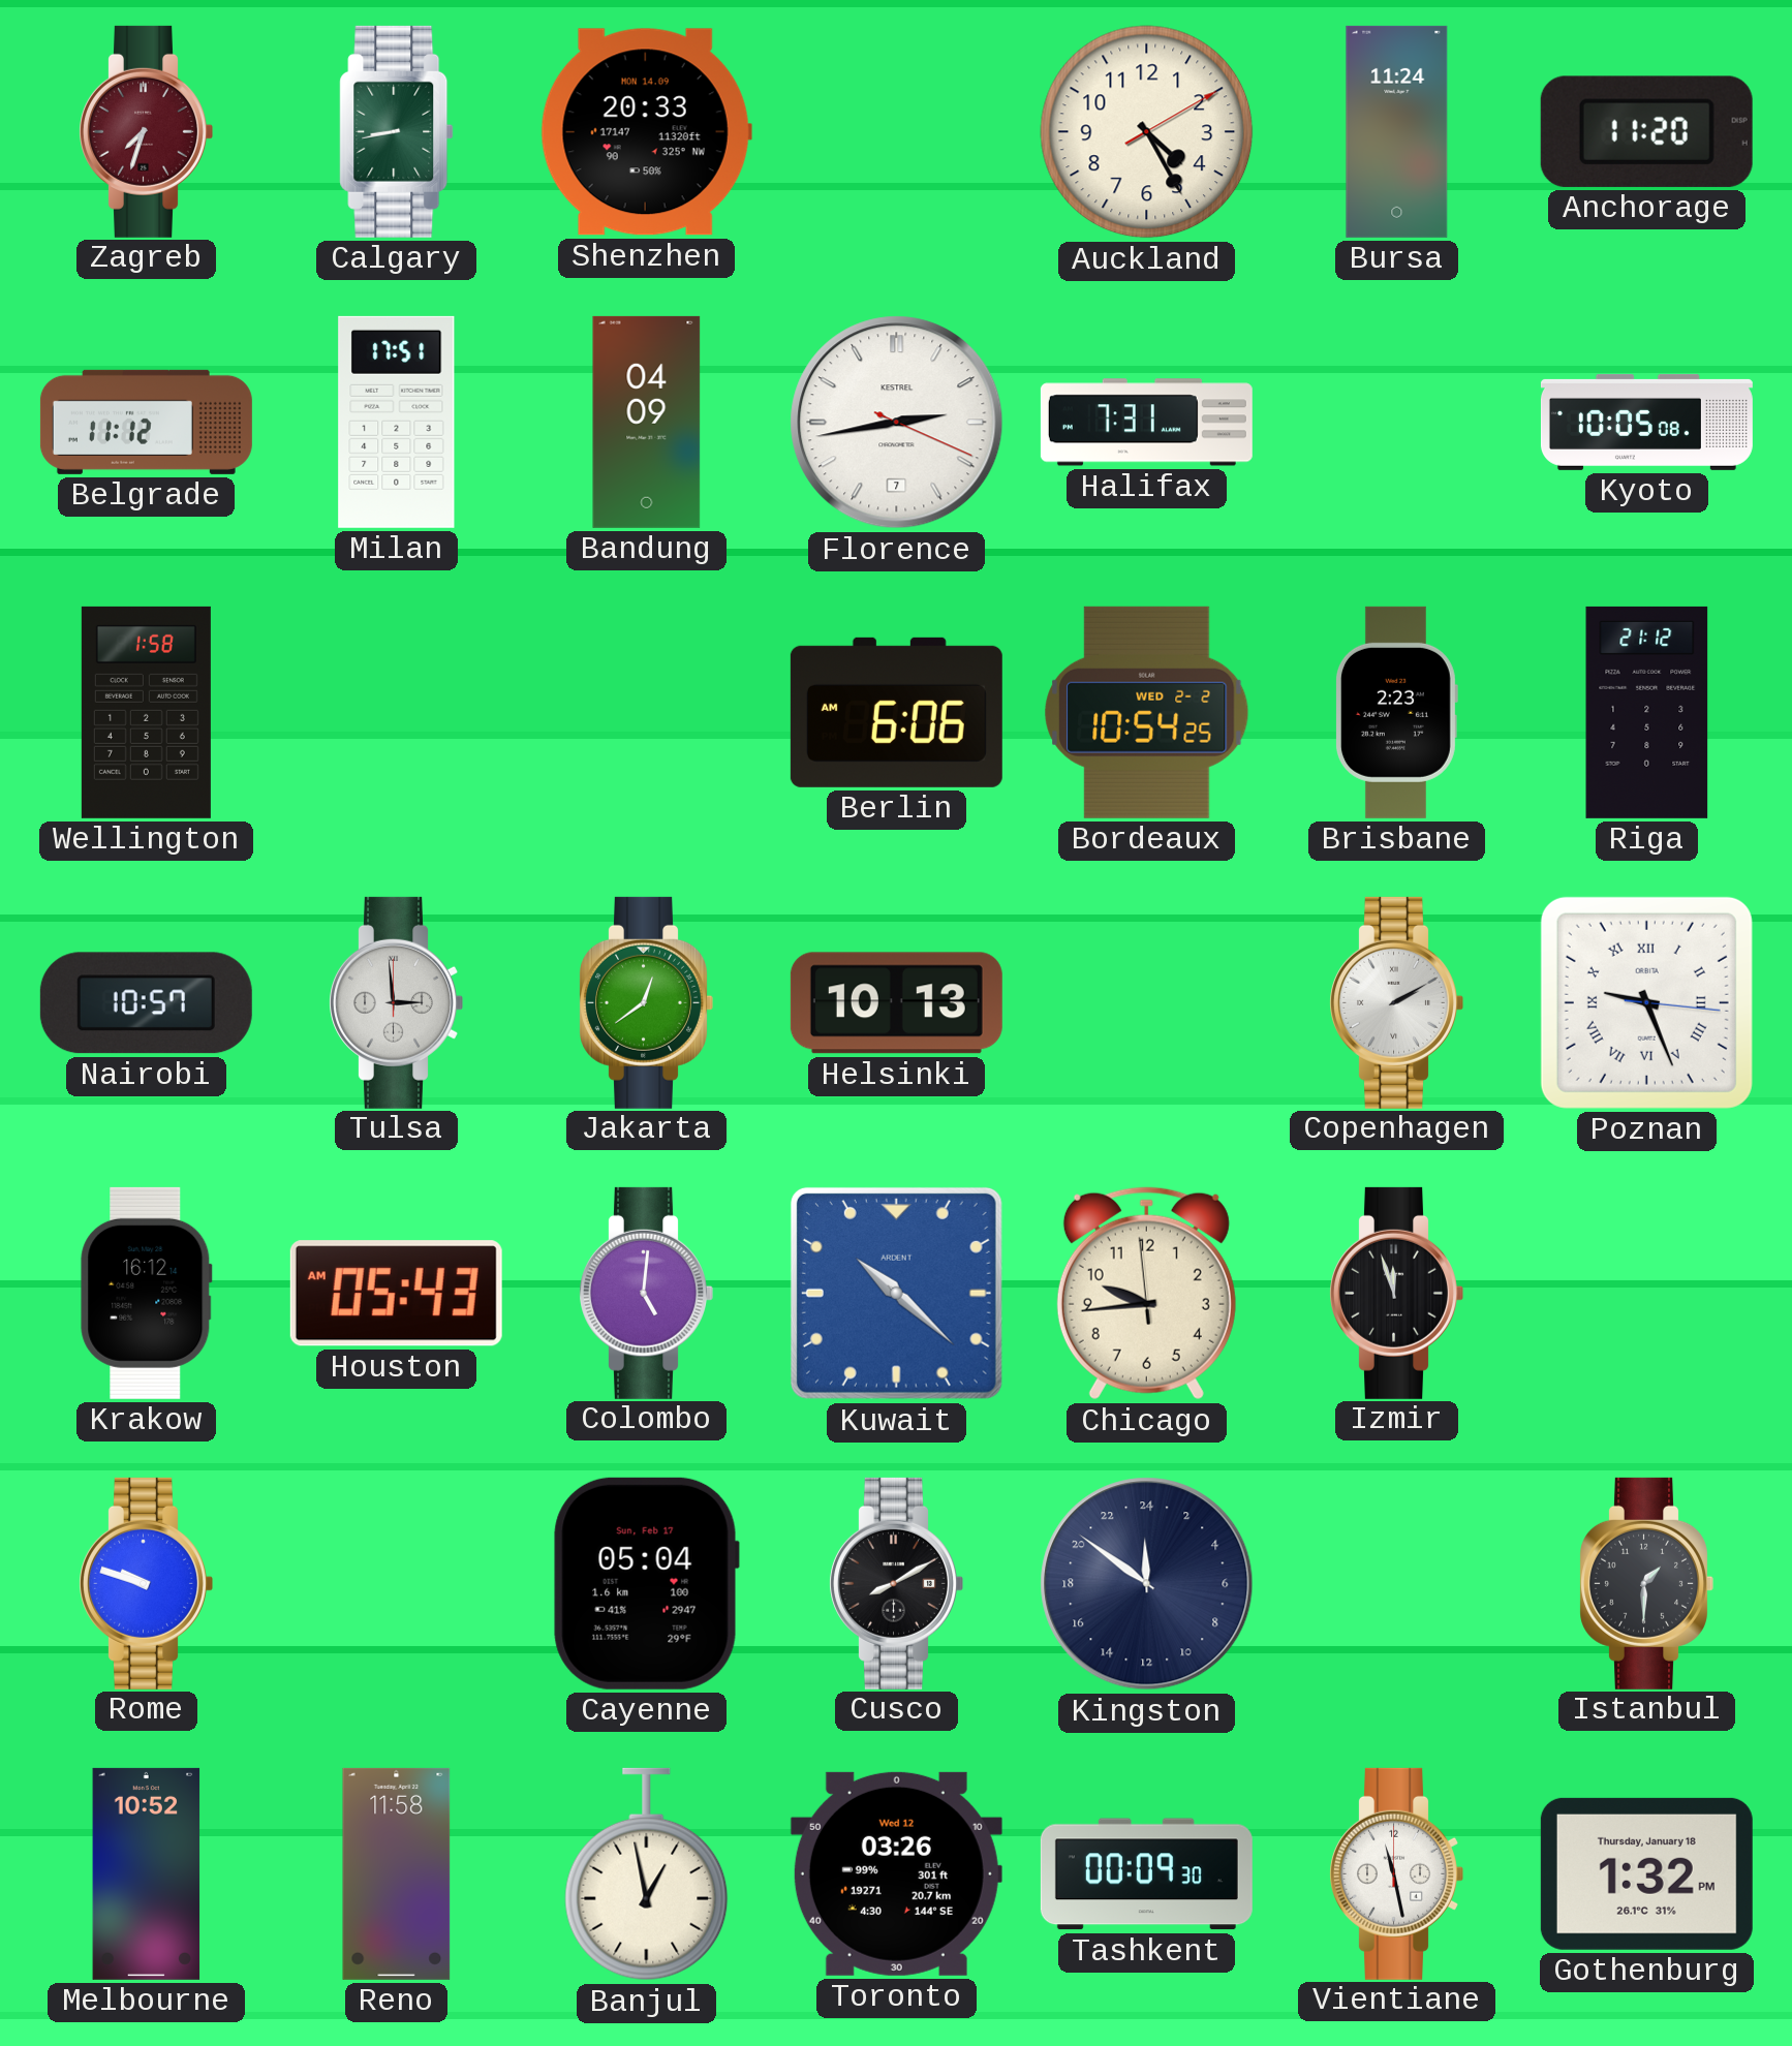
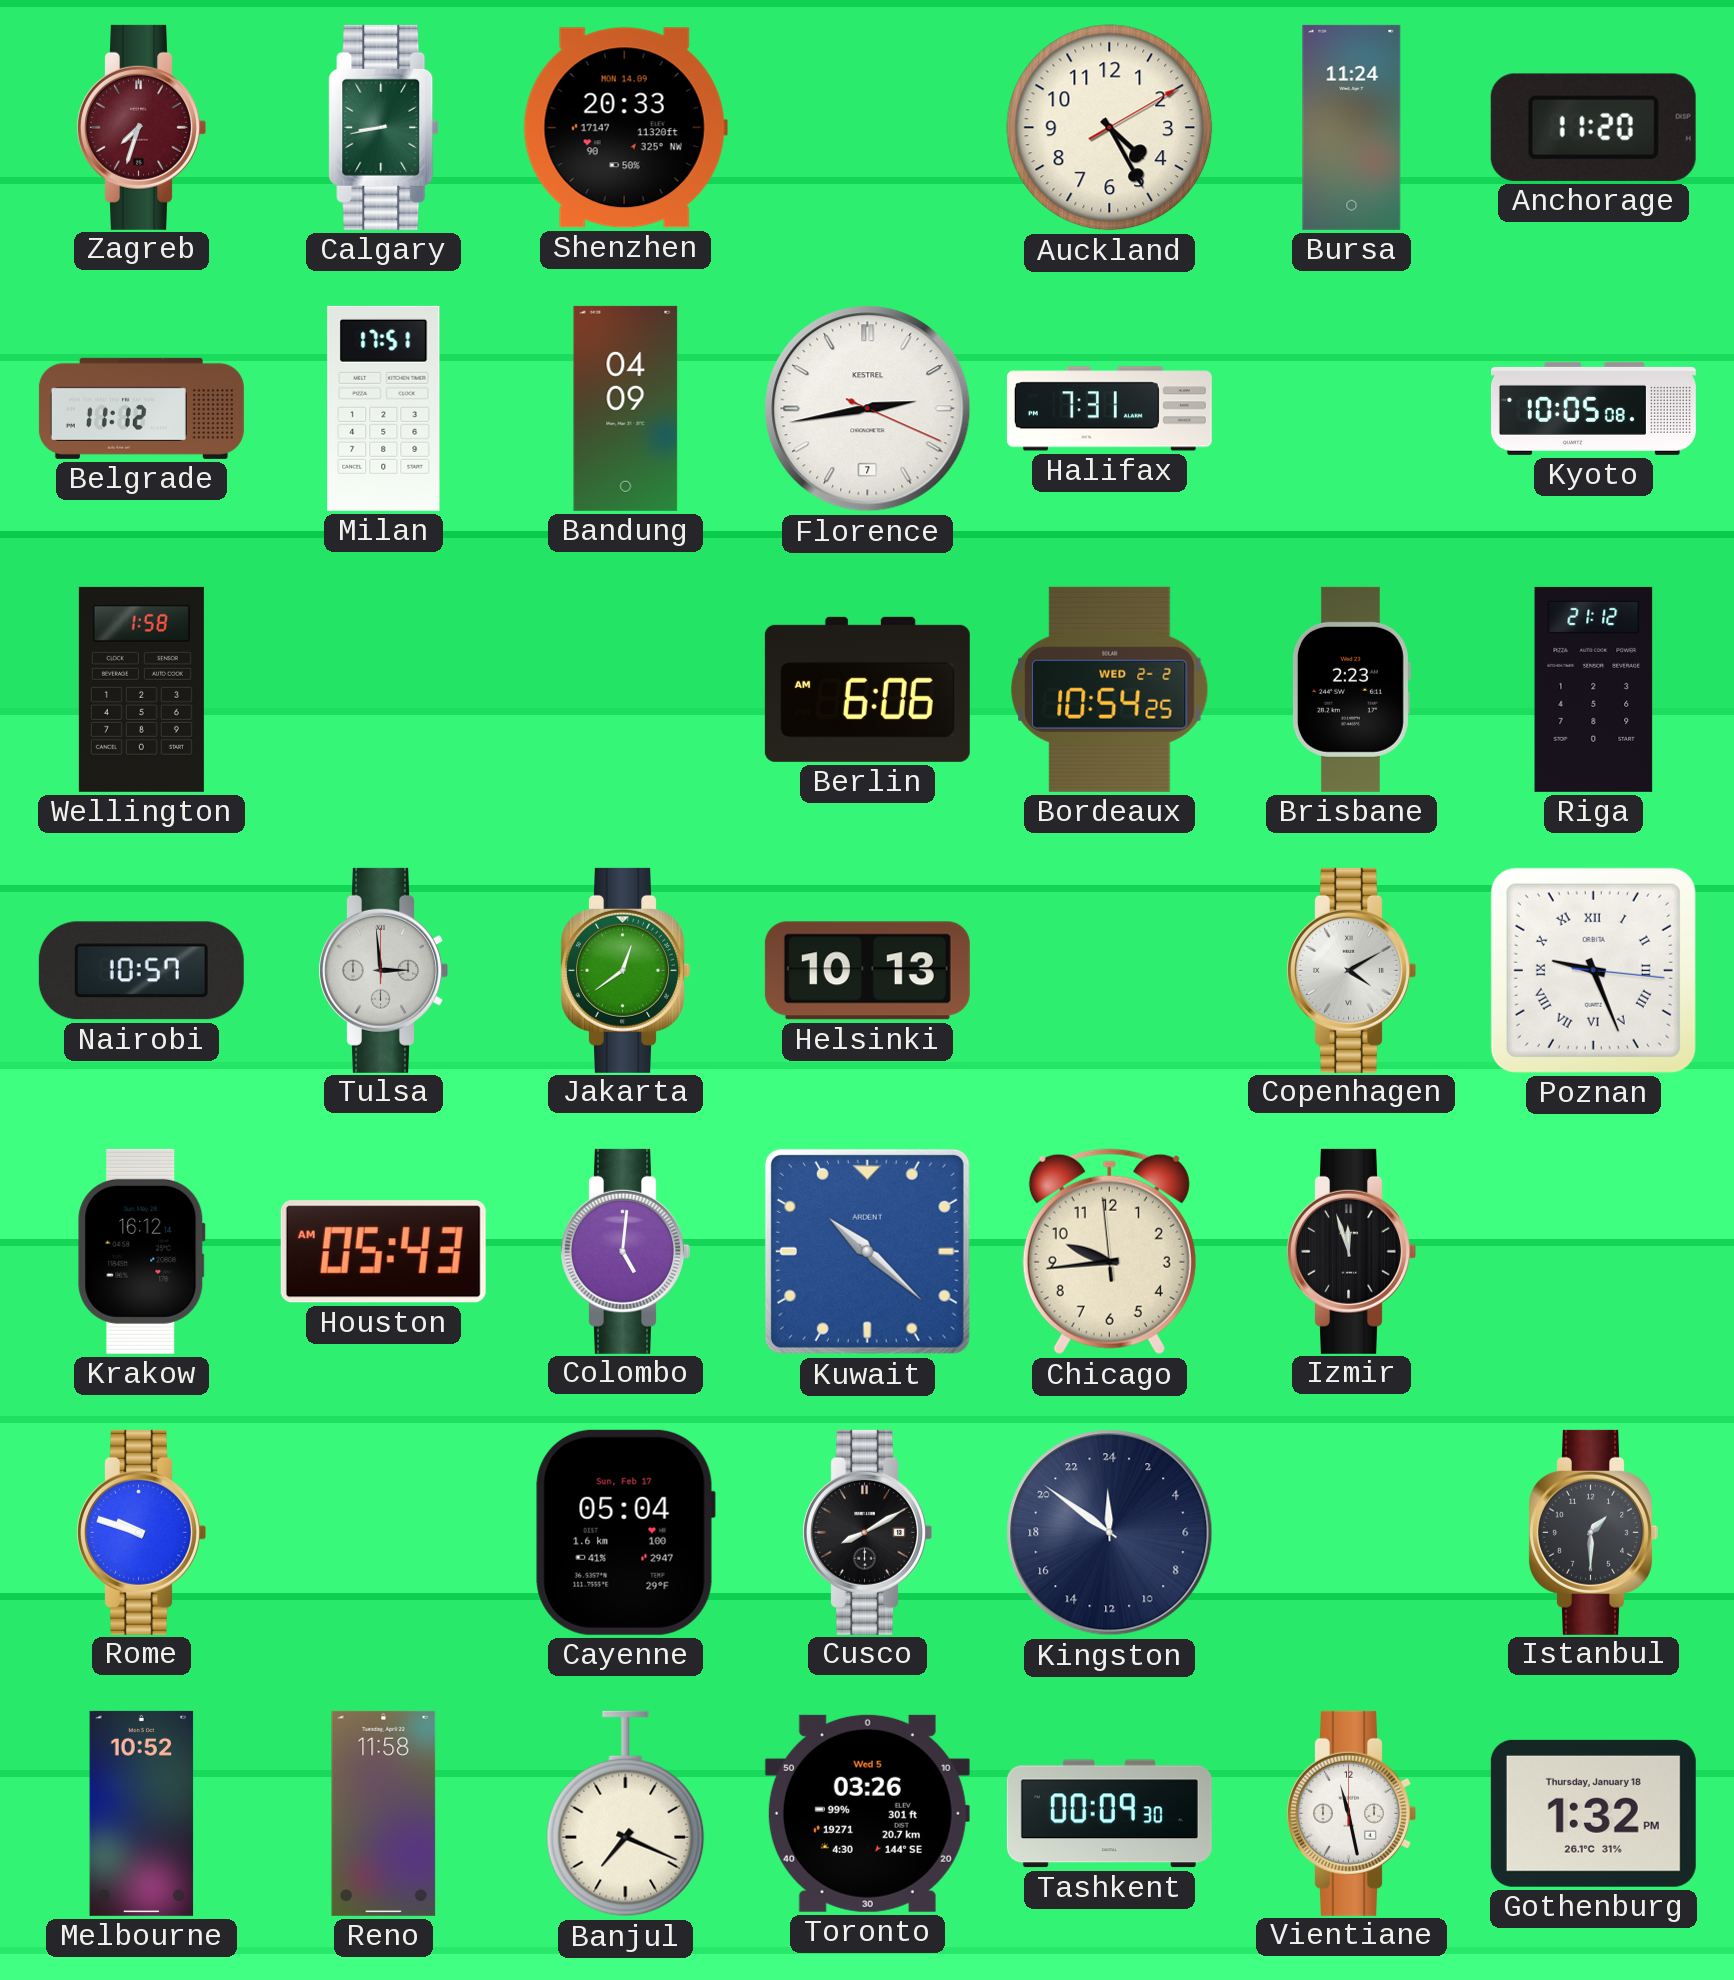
Copenhagen: 2:10 -> 4:10 (1351, 970)
Banjul: 12:58 -> 7:19 (626, 1814)
Toronto date: Wed 12 -> Wed 5 (867, 1813)
